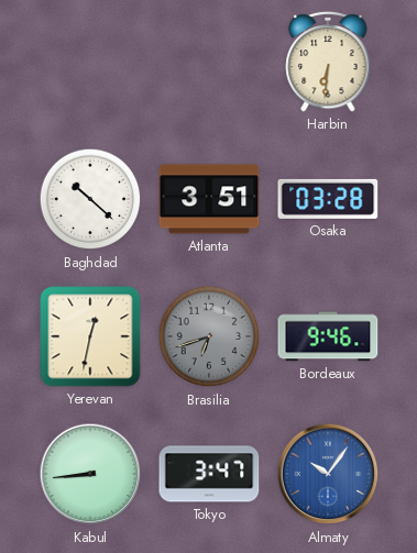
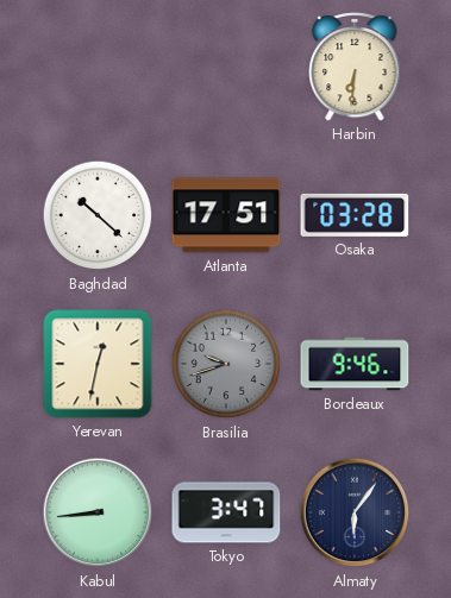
Atlanta: 3:51 -> 17:51 (226, 215)
Brasilia: 6:42 -> 9:42 (226, 364)
Almaty: 10:06 -> 6:06 (355, 512)
Almaty dial: blue -> navy (355, 512)
